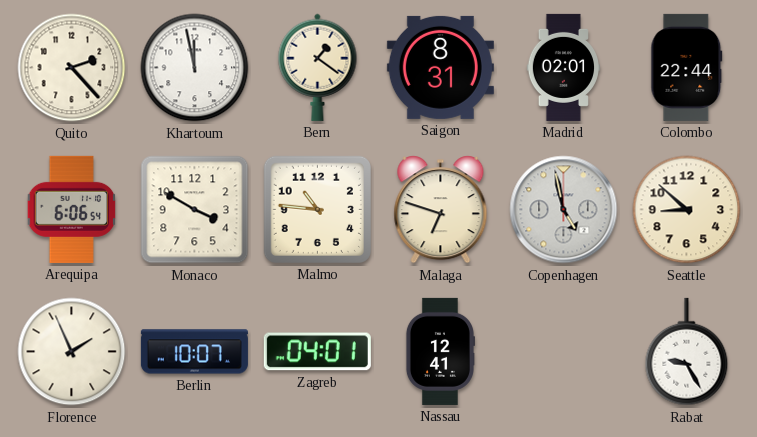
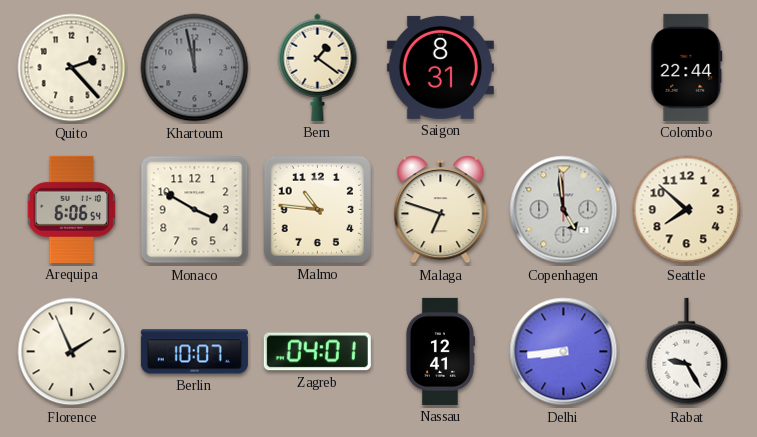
Khartoum dial: white -> grey (195, 68)
Madrid: 02:01 -> none (563, 67)
Copenhagen: 4:58 -> 4:59 (564, 210)
Seattle: 8:52 -> 7:52 (687, 210)
Delhi: none -> 8:44 (564, 352)
